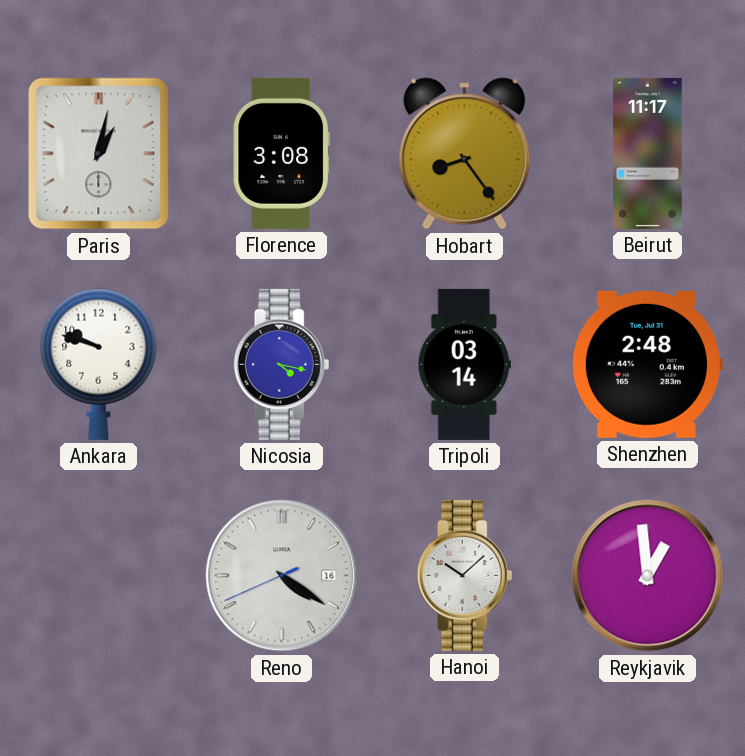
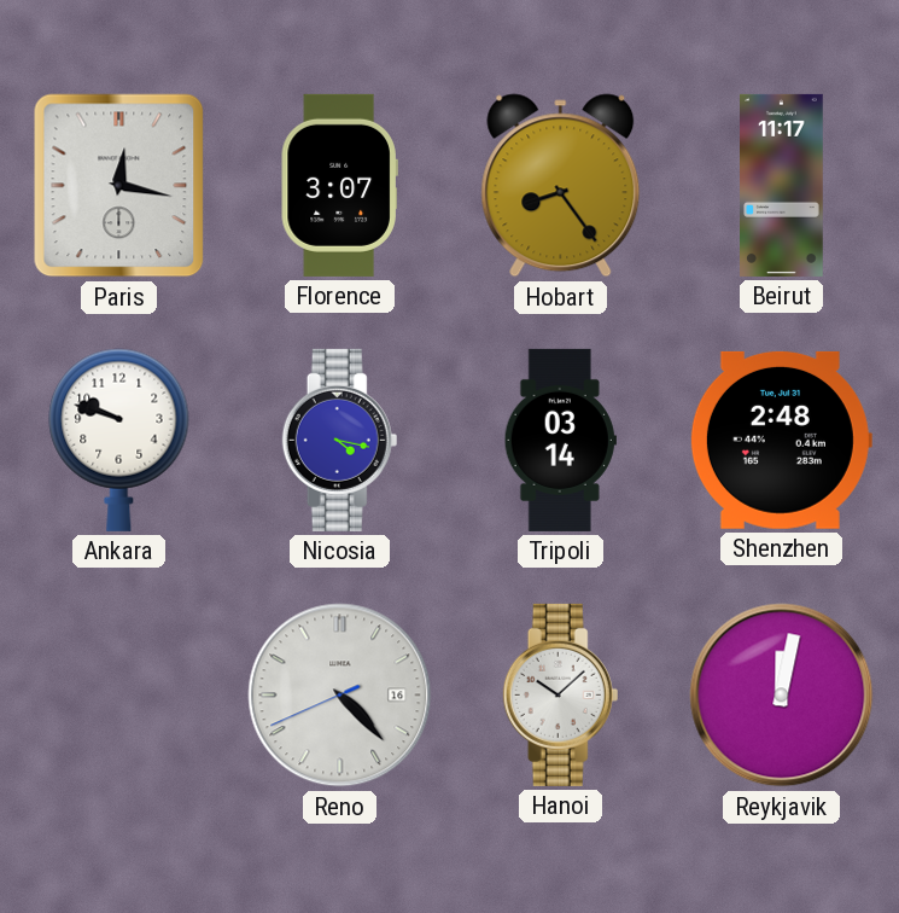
Paris: 1:02 -> 12:17 (119, 186)
Florence: 3:08 -> 3:07 (339, 185)
Reno: 4:20 -> 4:22 (340, 696)
Reykjavik: 12:59 -> 12:02 (782, 696)
